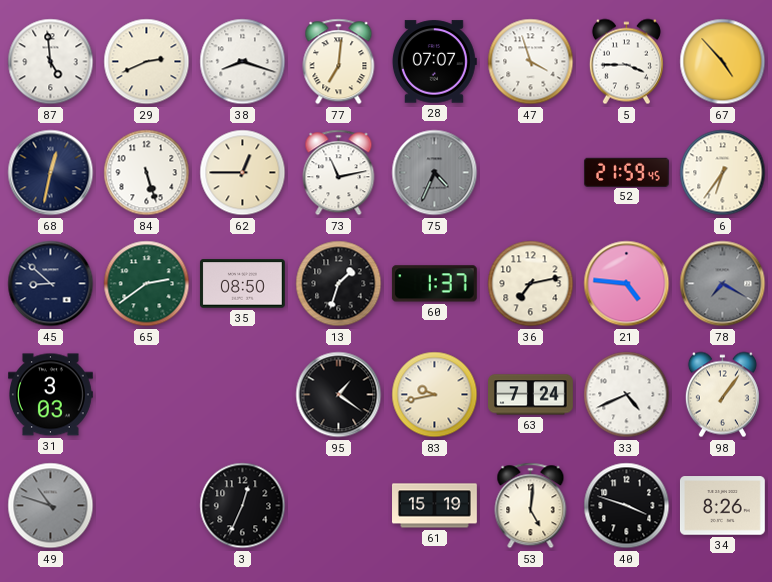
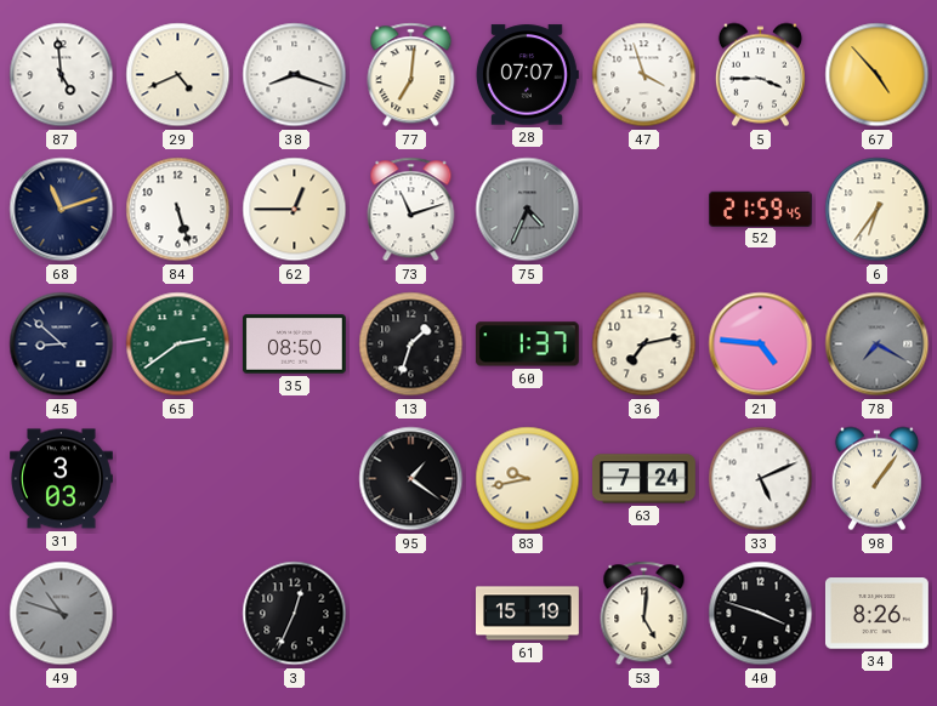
29: 2:41 -> 4:41 (178, 75)
68: 12:32 -> 11:12 (62, 210)
73: 11:13 -> 11:12 (411, 210)
33: 4:41 -> 5:11 (761, 479)
